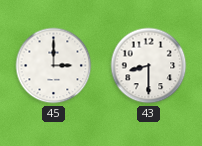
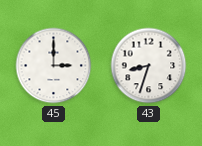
43: 8:30 -> 8:33 (149, 66)
